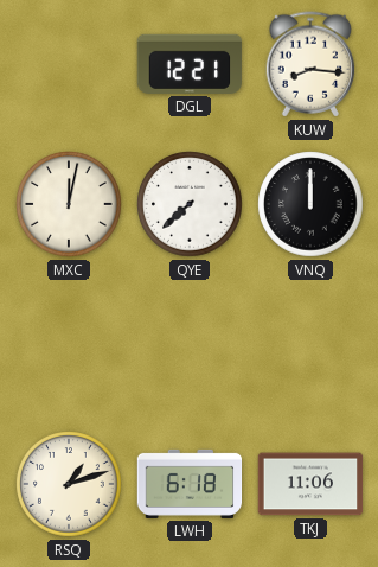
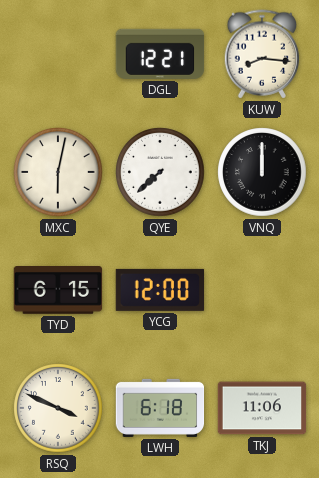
MXC: 12:02 -> 6:02 (58, 172)
TYD: none -> 6:15 (58, 291)
YCG: none -> 12:00 (160, 290)
RSQ: 1:12 -> 3:49 (58, 408)
